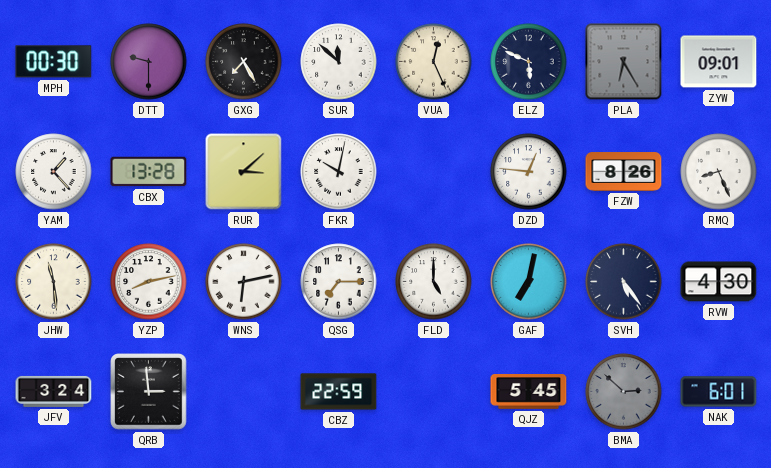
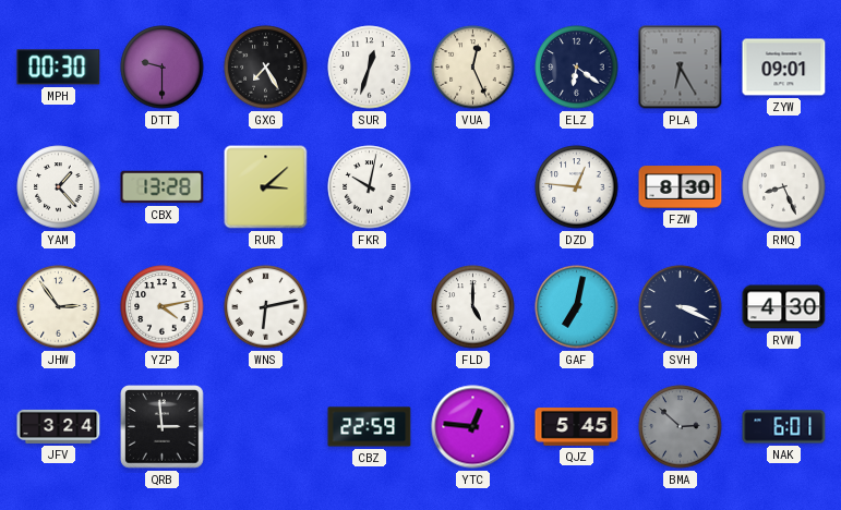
SUR: 11:52 -> 12:33 (370, 68)
ELZ: 5:49 -> 6:21 (577, 68)
FZW: 8:26 -> 8:30 (681, 187)
JHW: 11:29 -> 2:54 (59, 307)
YZP: 8:13 -> 4:13 (163, 307)
QSG: 7:15 -> none (339, 282)
SVH: 5:24 -> 3:19 (681, 307)
YTC: none -> 12:46 (473, 427)
